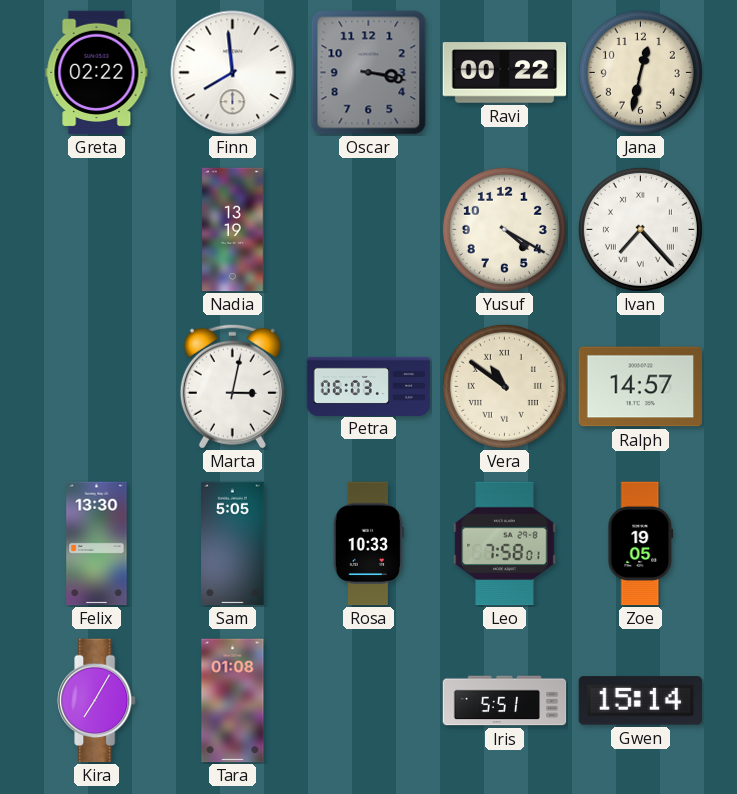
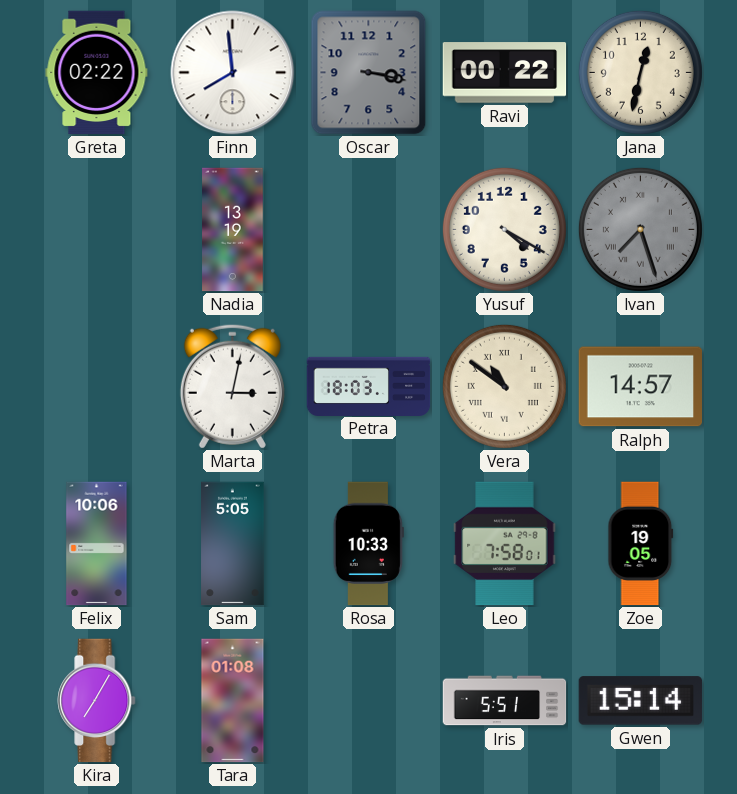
Ivan: 7:23 -> 7:27 (640, 229)
Ivan dial: white -> grey (640, 229)
Petra: 06:03 -> 18:03 (369, 386)
Felix: 13:30 -> 10:06 (97, 544)
